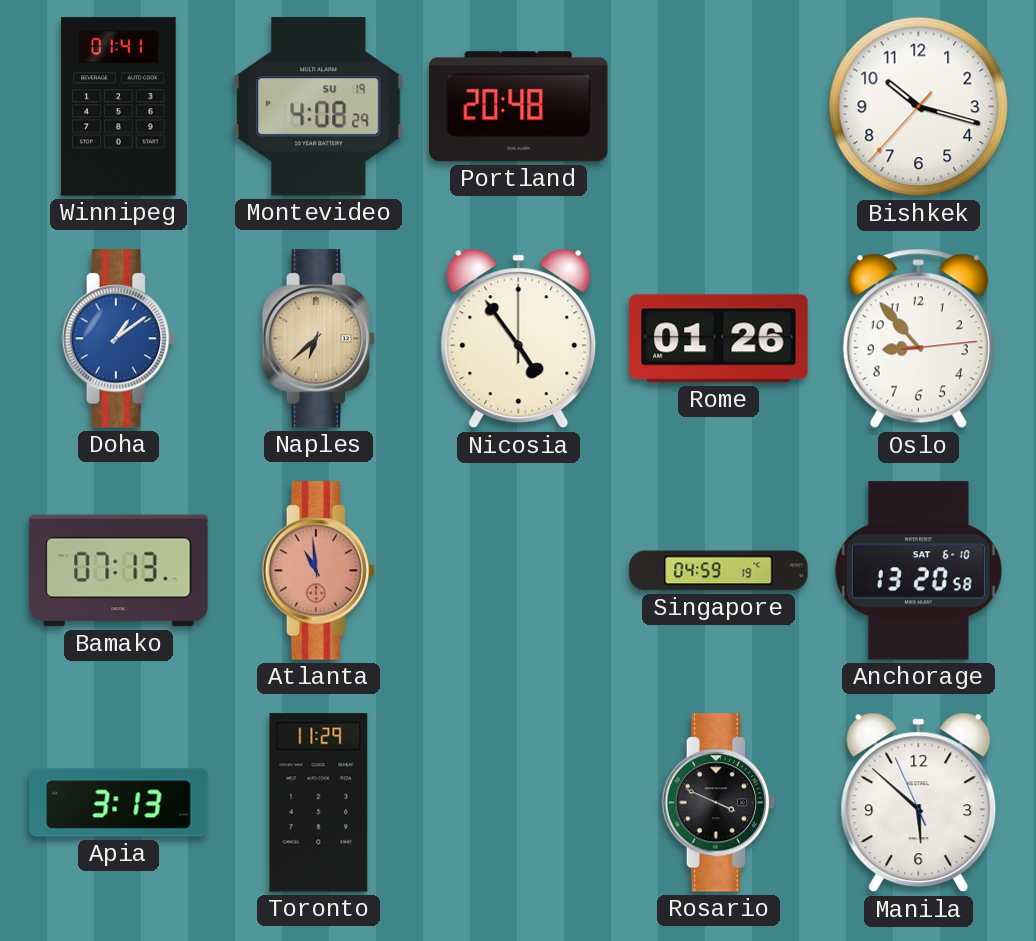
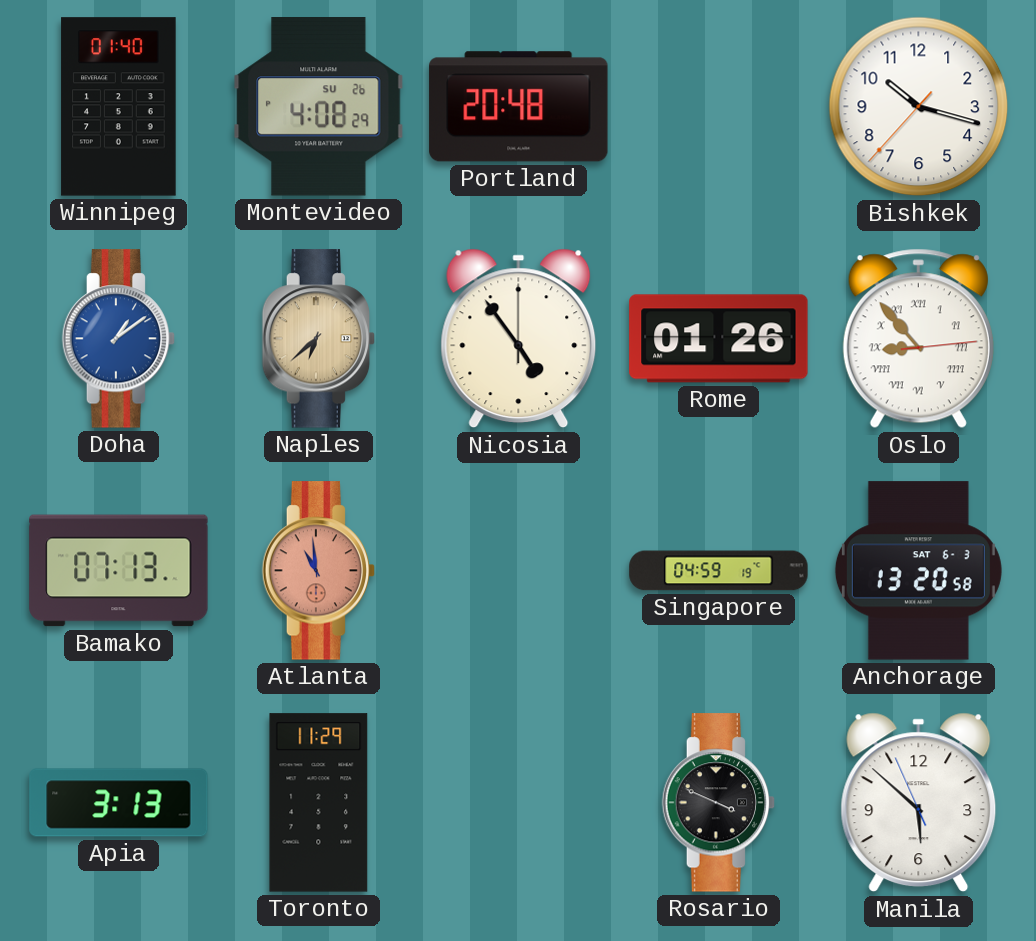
Winnipeg: 01:41 -> 01:40 (119, 107)
Montevideo date: SU 19 -> SU 26 (319, 107)
Oslo numerals: Arabic -> Roman (918, 339)
Anchorage date: SAT 6-10 -> SAT 6-3 (918, 571)
